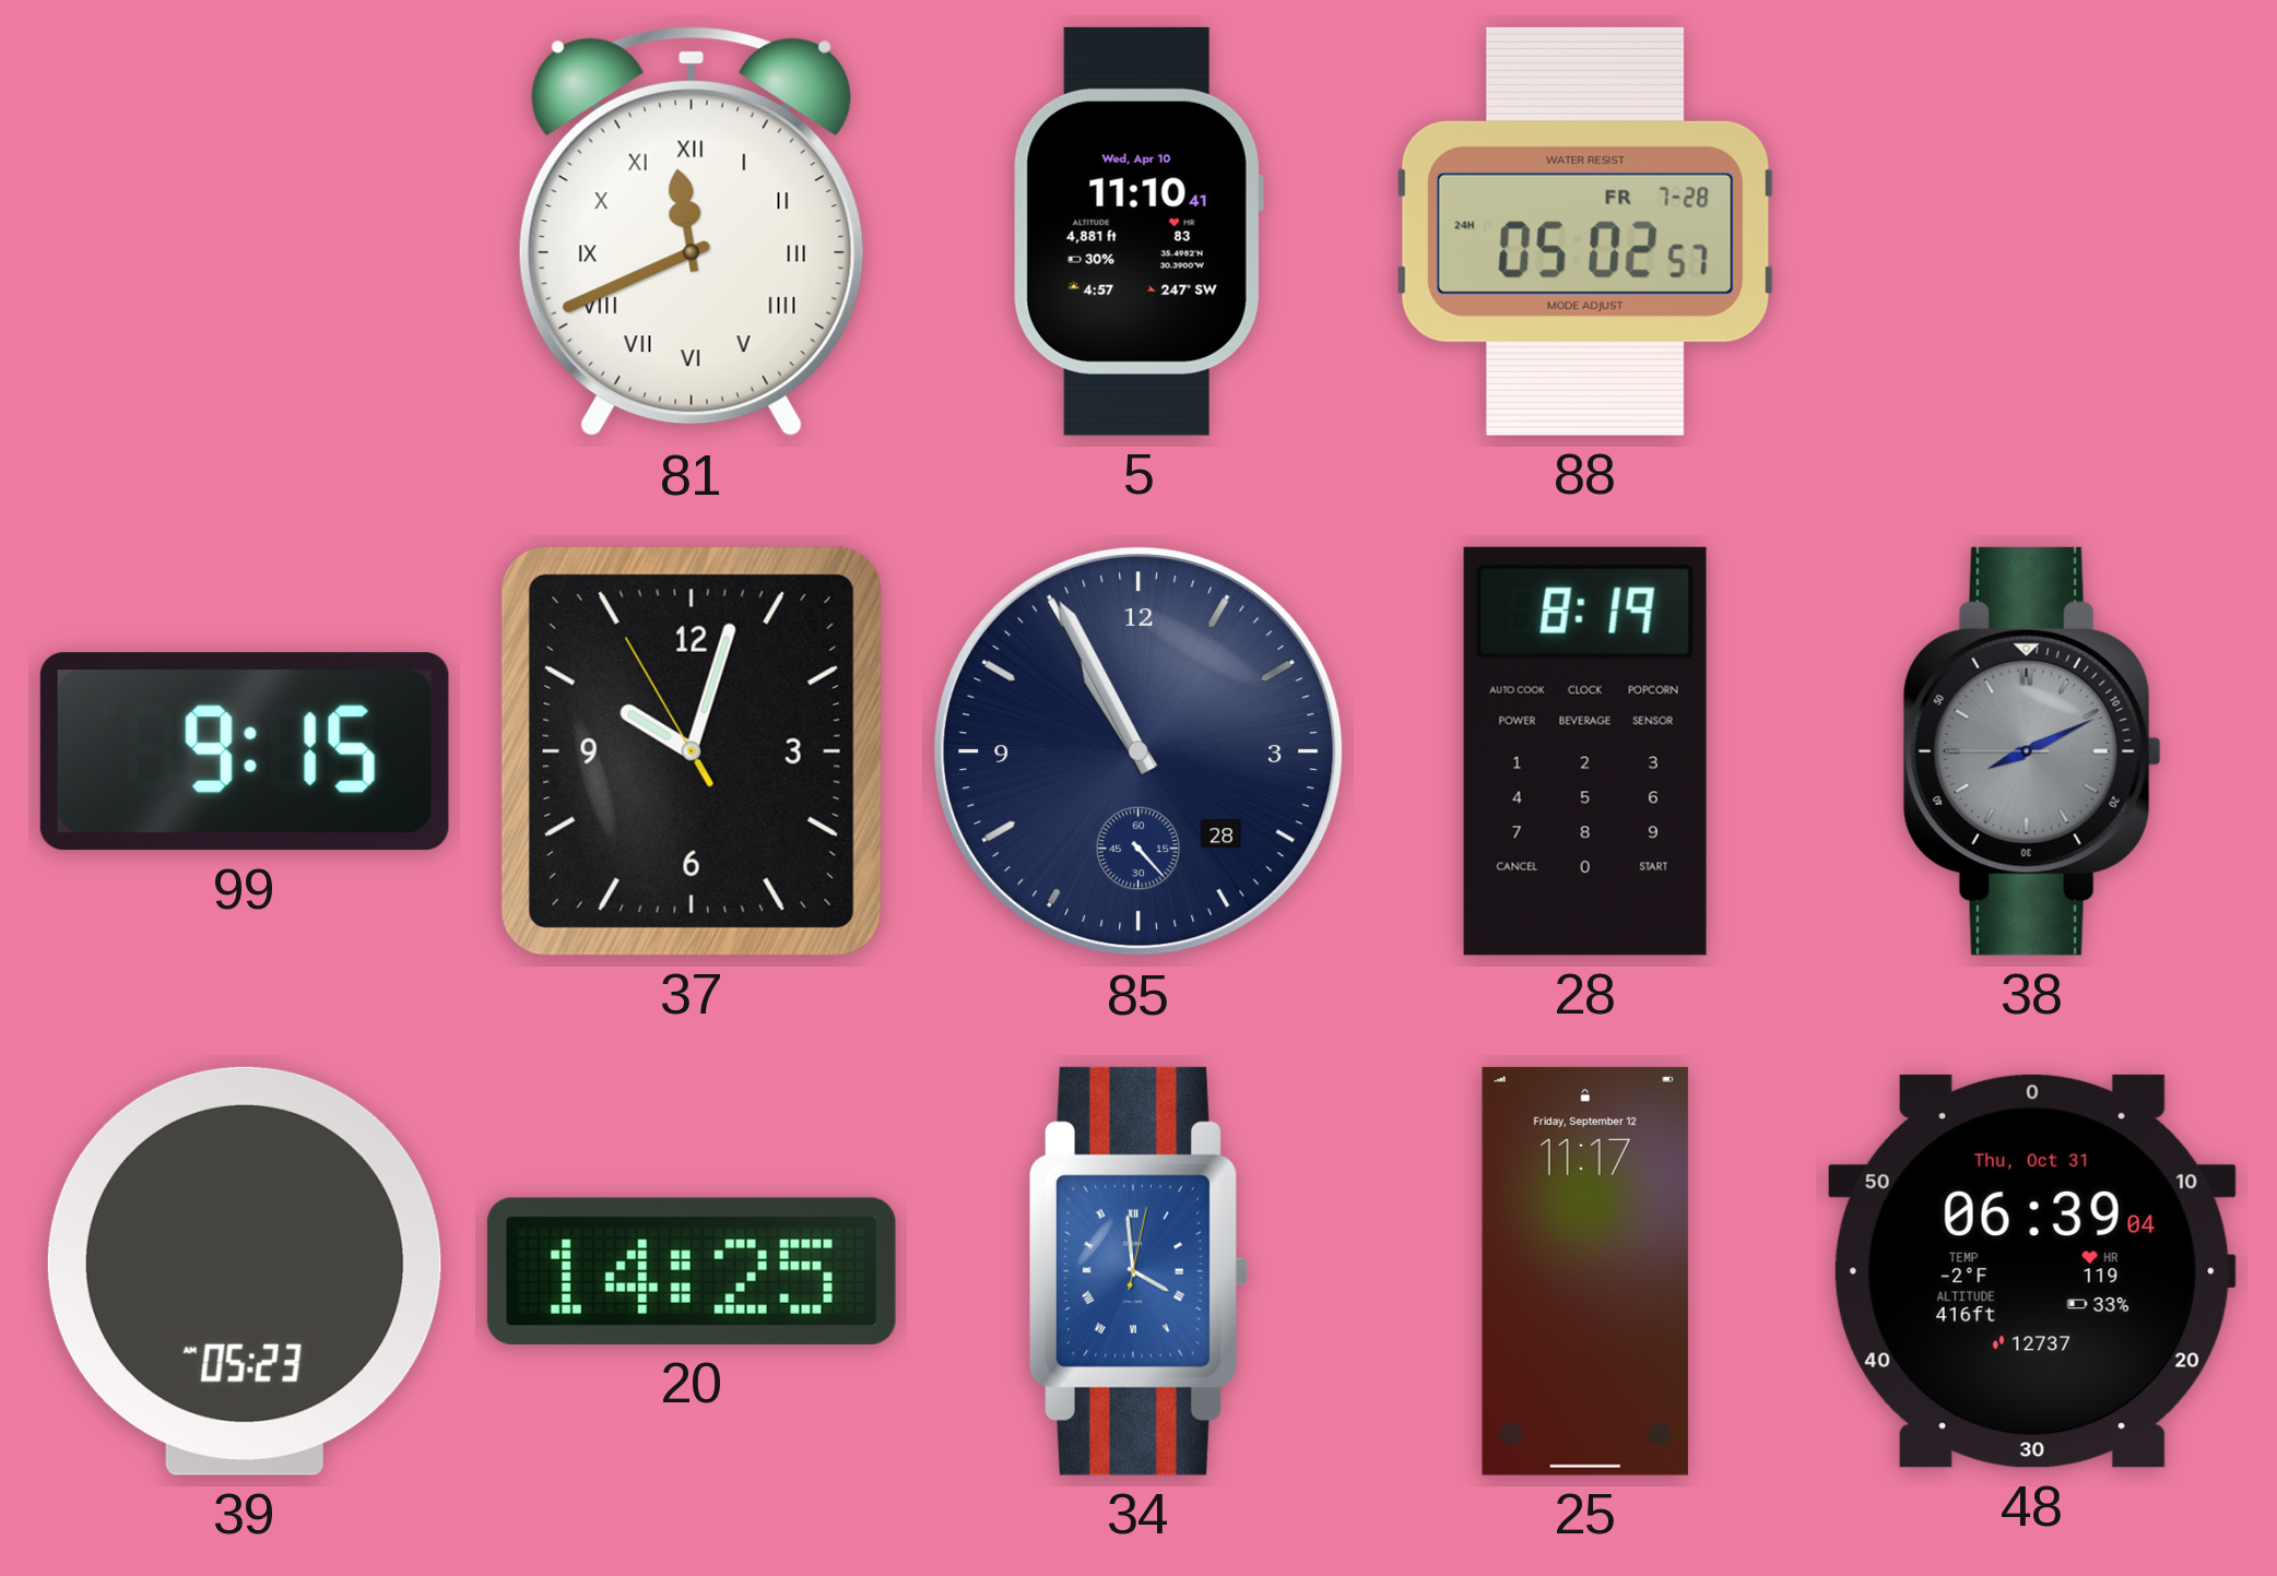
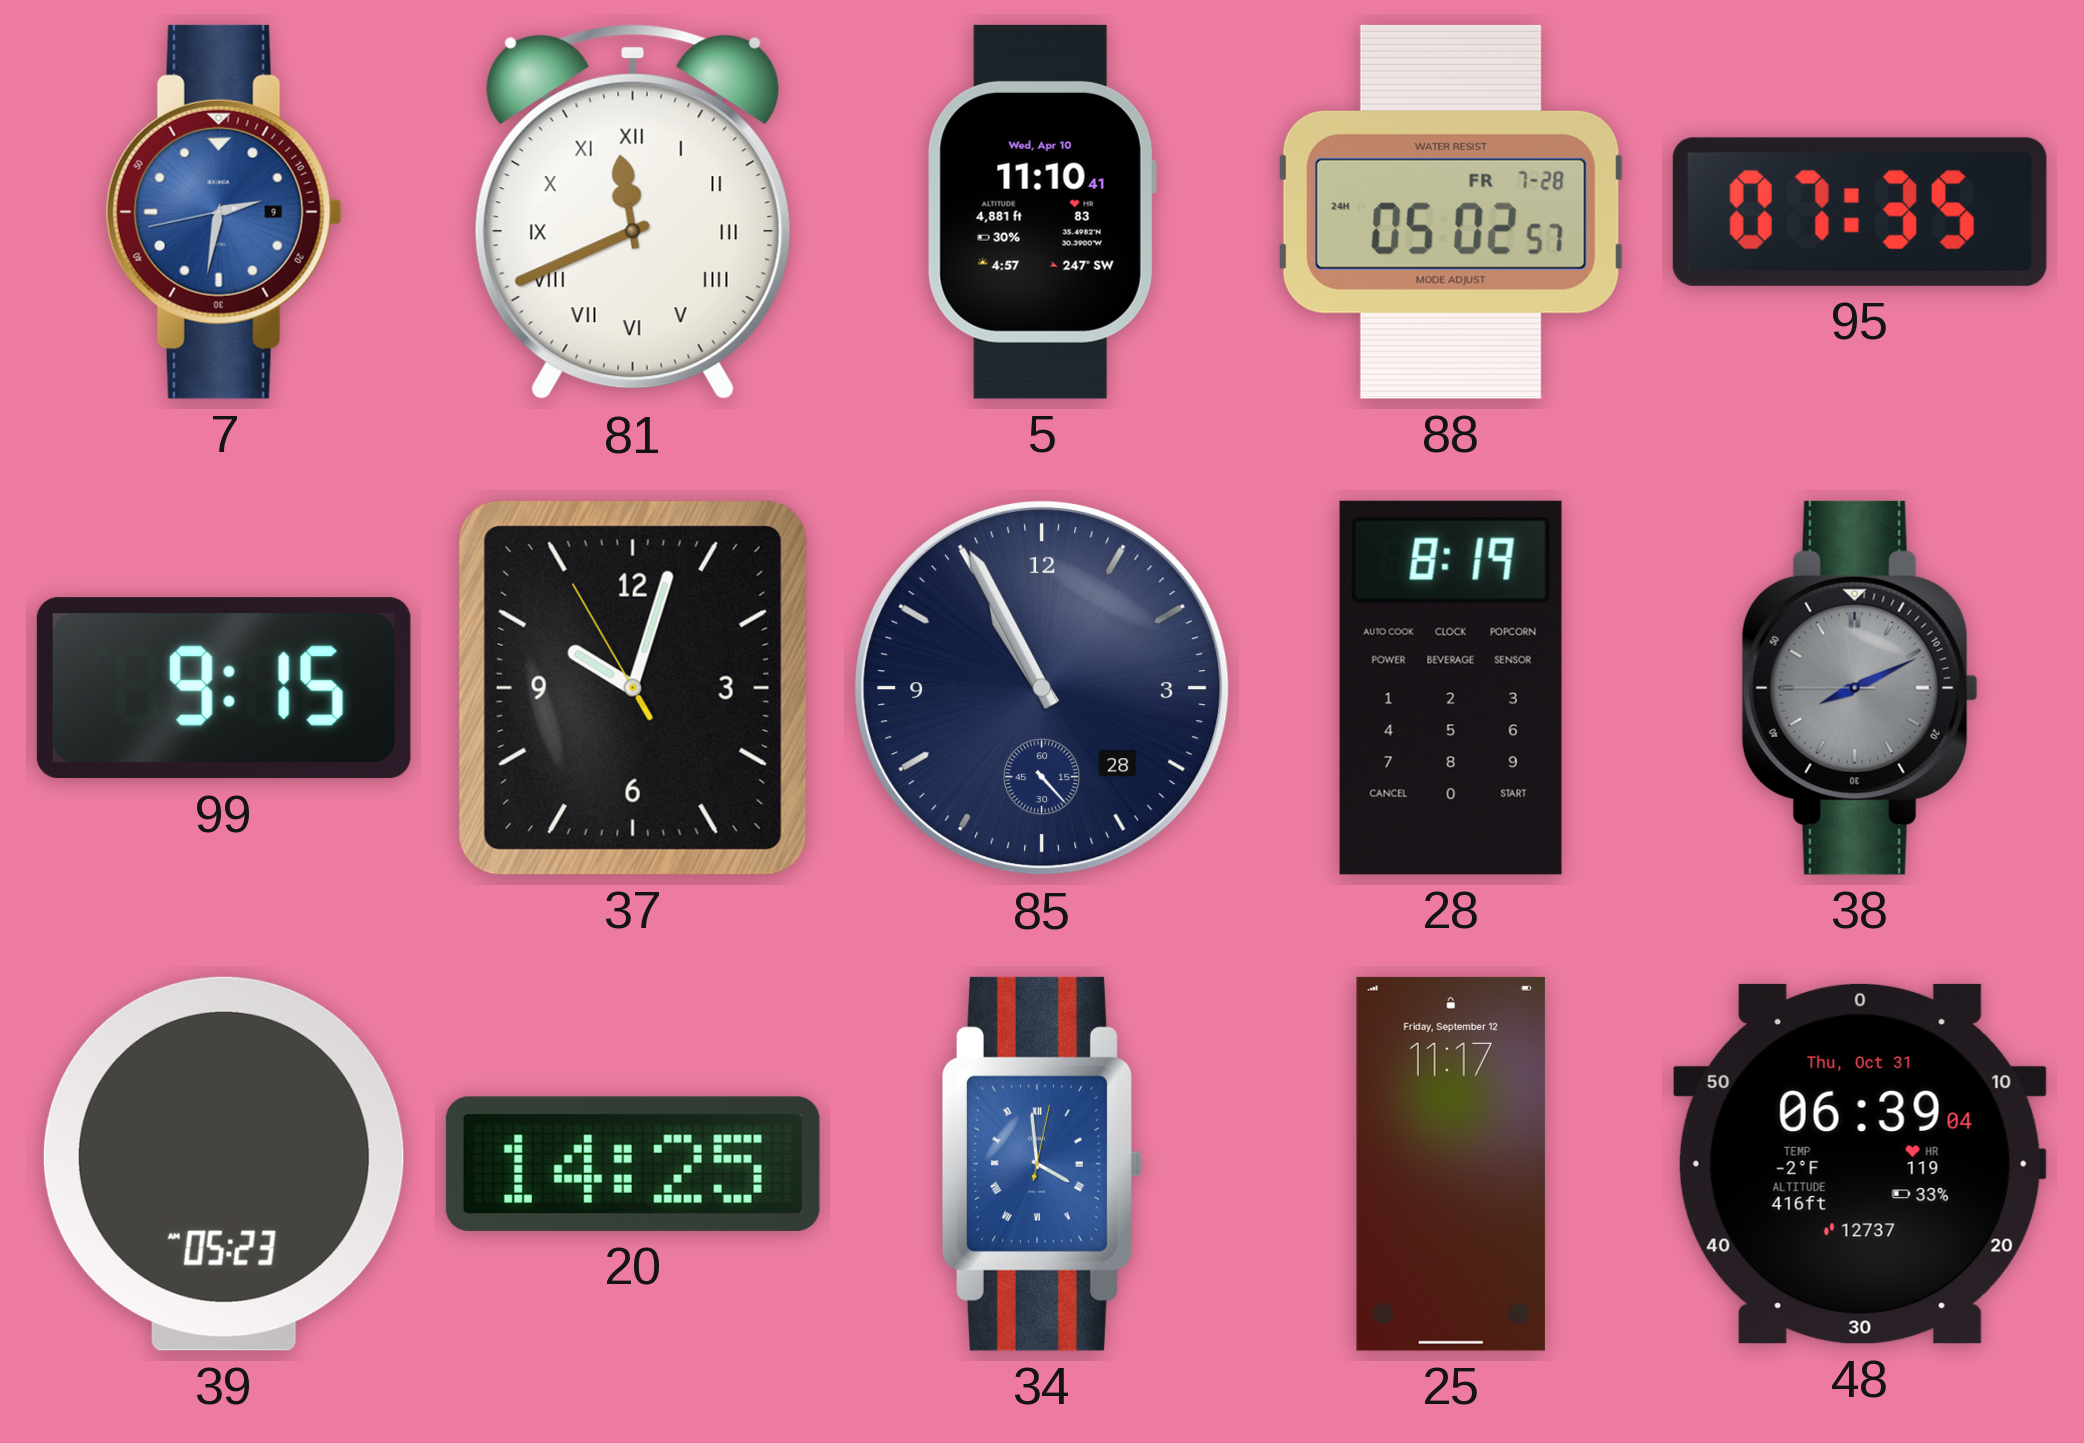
7: none -> 2:31 (224, 212)
95: none -> 07:35 (1860, 212)
